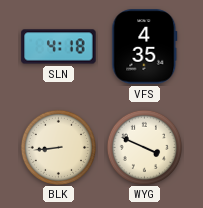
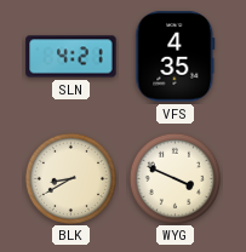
SLN: 4:18 -> 4:21 (71, 57)
BLK: 8:44 -> 8:40 (70, 178)
